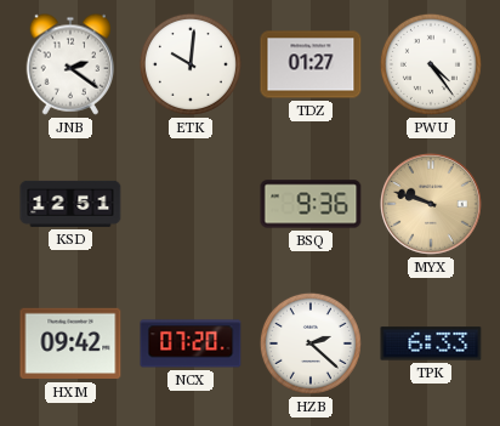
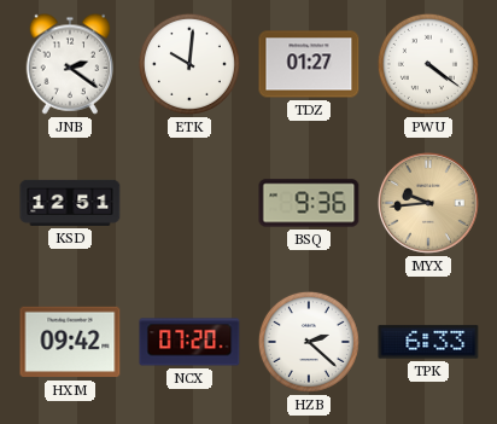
PWU: 4:24 -> 4:21 (428, 64)
MYX: 9:48 -> 9:44 (429, 204)
